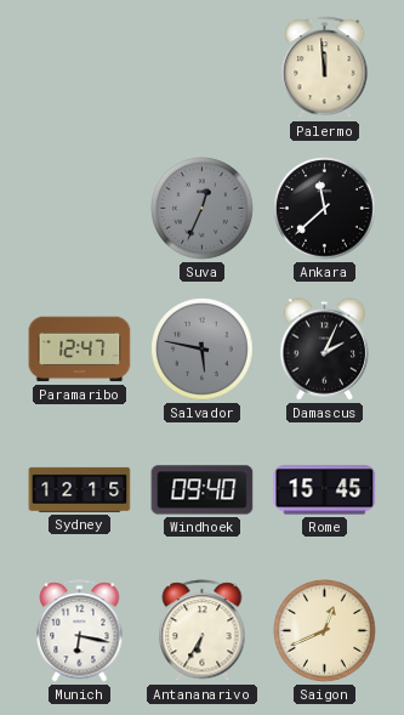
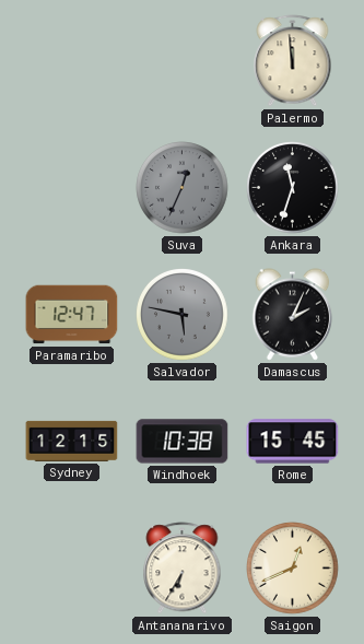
Ankara: 11:38 -> 11:33 (293, 188)
Windhoek: 09:40 -> 10:38 (183, 442)
Munich: 6:17 -> none (80, 631)
